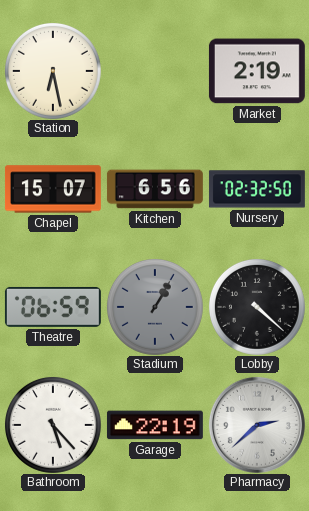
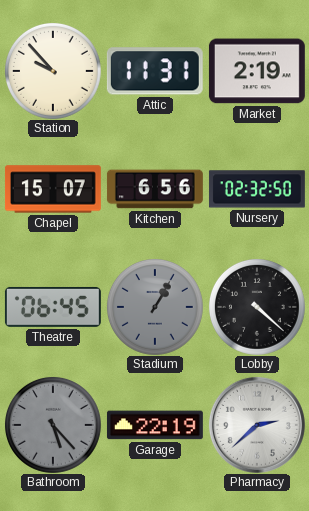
Station: 6:28 -> 9:53 (53, 71)
Attic: none -> 11:31 (155, 71)
Theatre: 06:59 -> 06:45 (53, 307)
Bathroom dial: white -> grey (53, 425)
